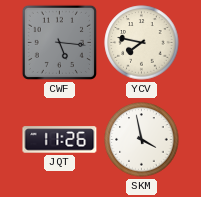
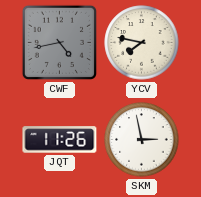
CWF: 5:16 -> 4:43 (59, 42)
SKM: 3:58 -> 2:58 (142, 140)
